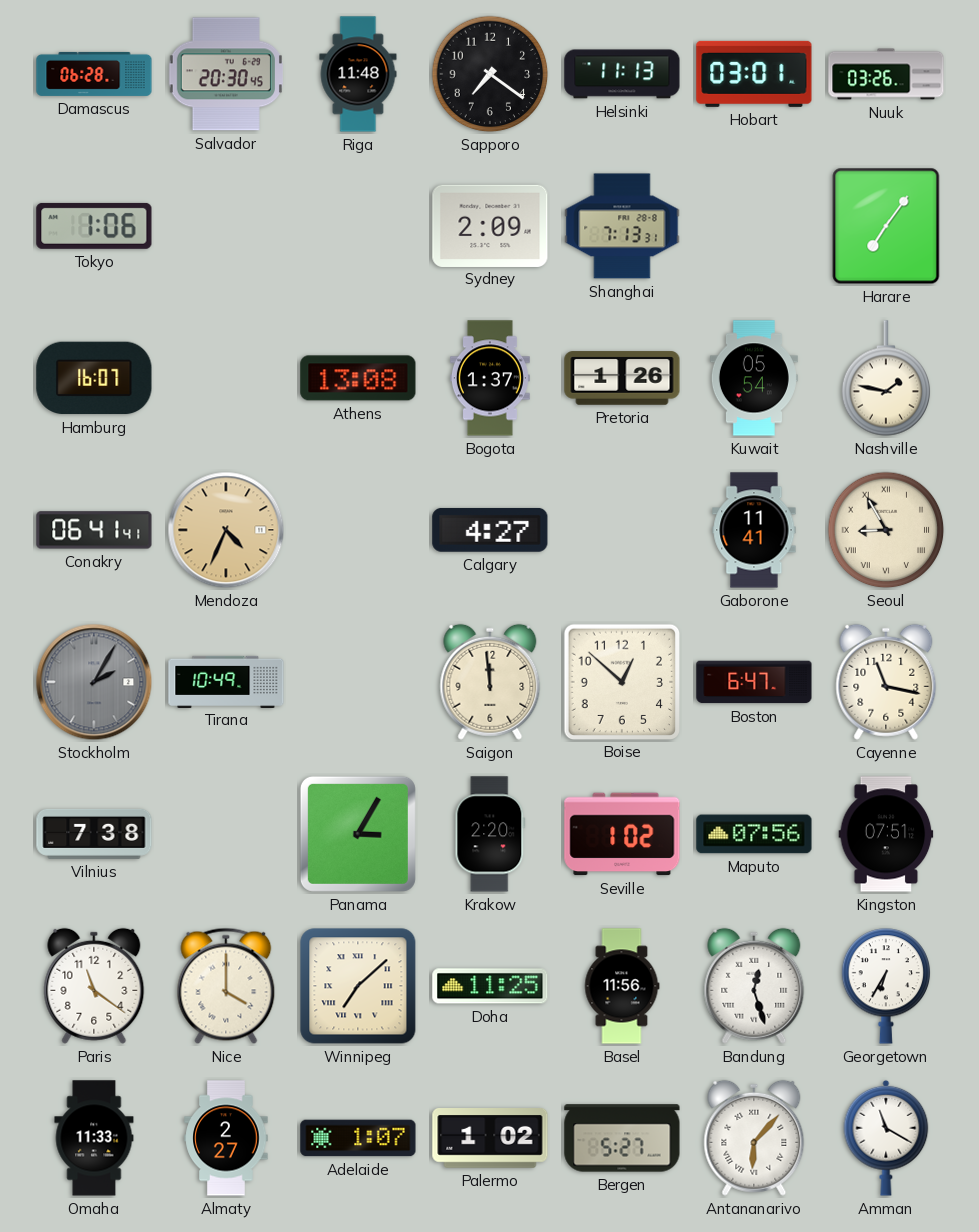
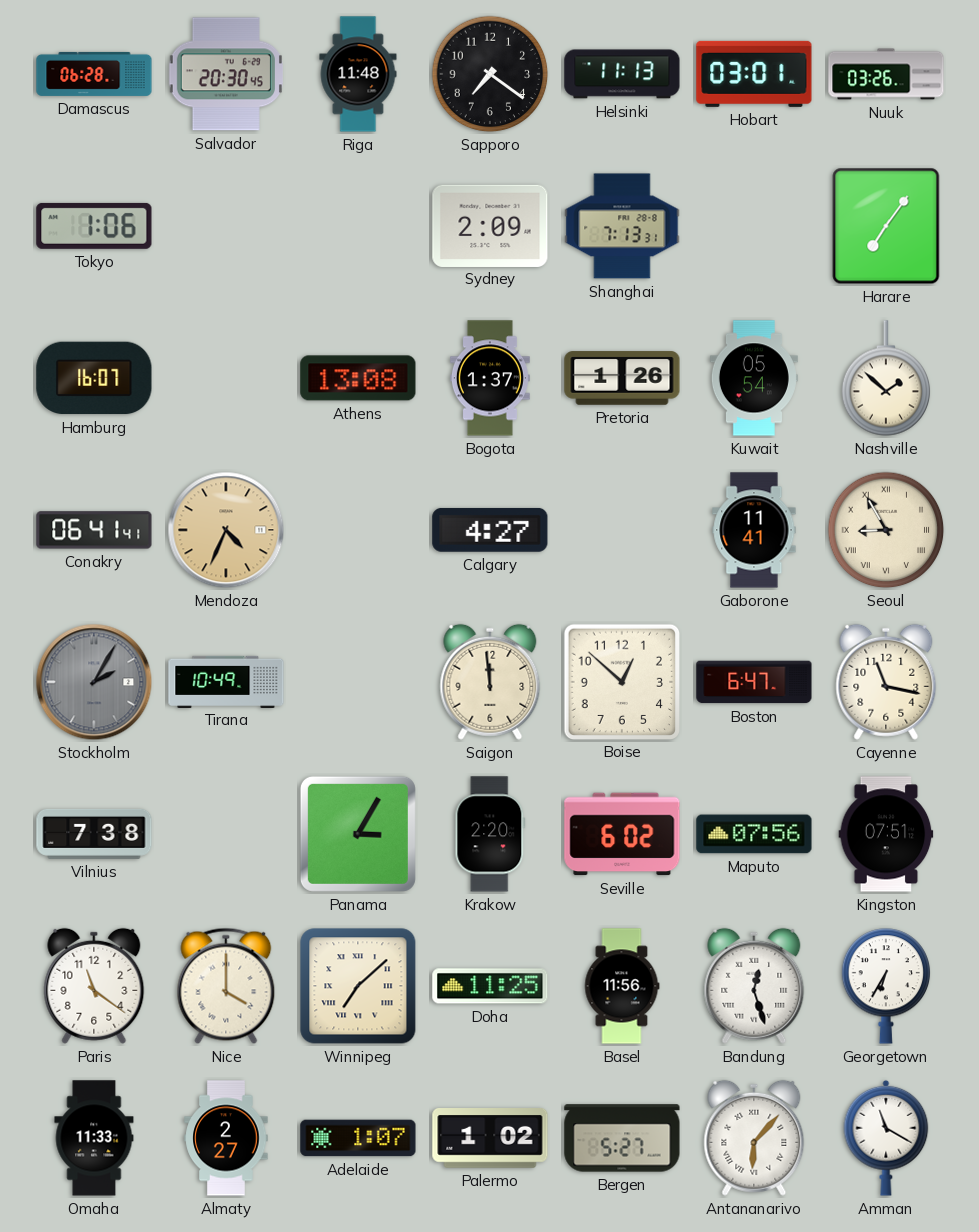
Nashville: 1:47 -> 1:52 (886, 378)
Seville: 1:02 -> 6:02 (622, 834)
